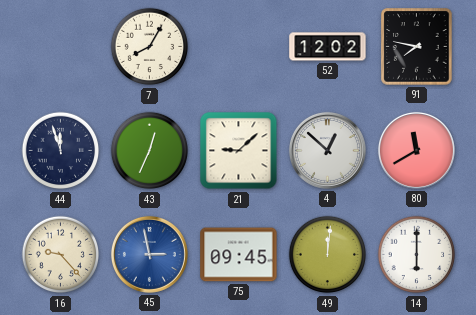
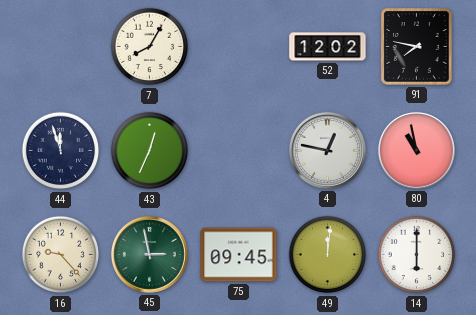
21: 9:08 -> none (239, 151)
4: 12:52 -> 12:47 (327, 150)
80: 11:40 -> 10:58 (416, 150)
45 dial: blue -> green (149, 254)
